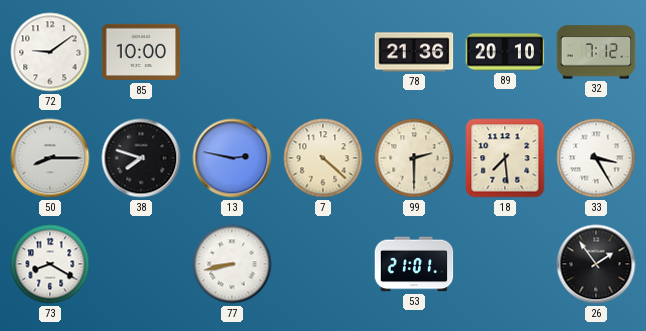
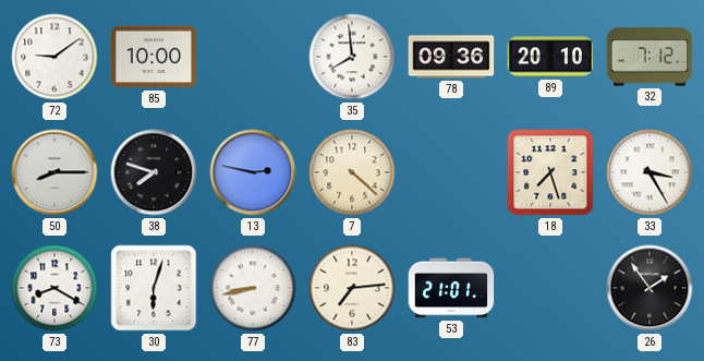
35: none -> 7:59 (352, 57)
78: 21:36 -> 09:36 (451, 57)
99: 2:30 -> none (414, 158)
18: 7:29 -> 7:27 (550, 172)
30: none -> 6:03 (154, 288)
83: none -> 7:14 (352, 288)
